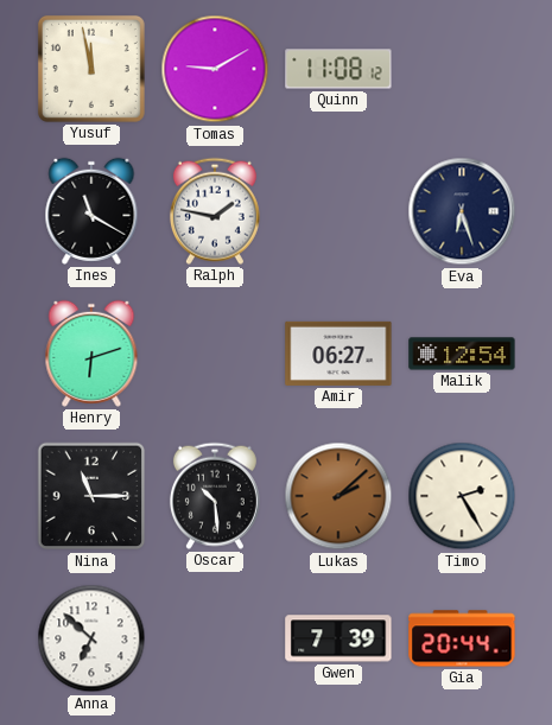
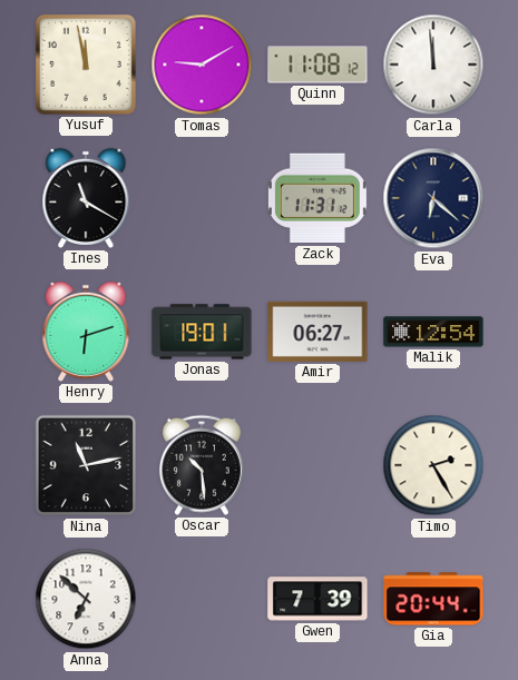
Carla: none -> 11:59 (433, 65)
Ralph: 1:47 -> none (215, 211)
Zack: none -> 11:31 (317, 198)
Eva: 6:27 -> 6:22 (433, 198)
Jonas: none -> 19:01 (202, 332)
Nina: 11:15 -> 11:13 (86, 465)
Lukas: 2:08 -> none (338, 496)
